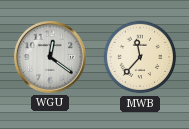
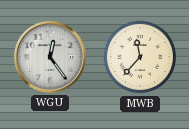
WGU: 12:21 -> 12:24 (50, 57)
